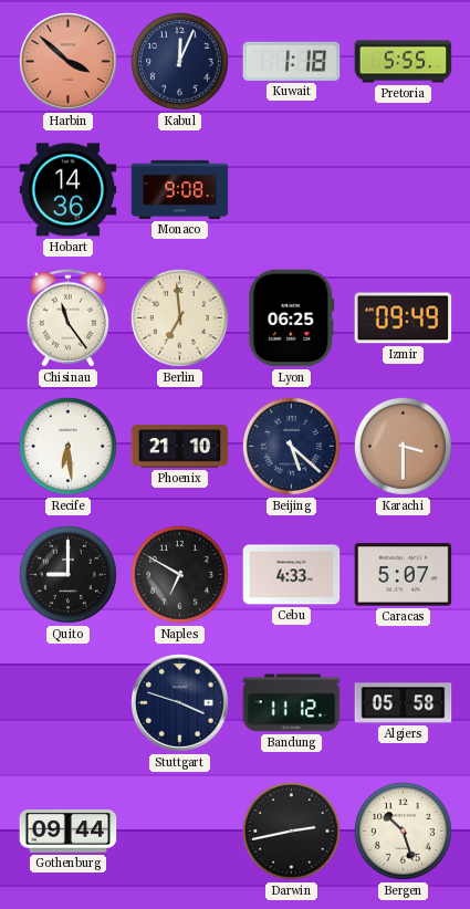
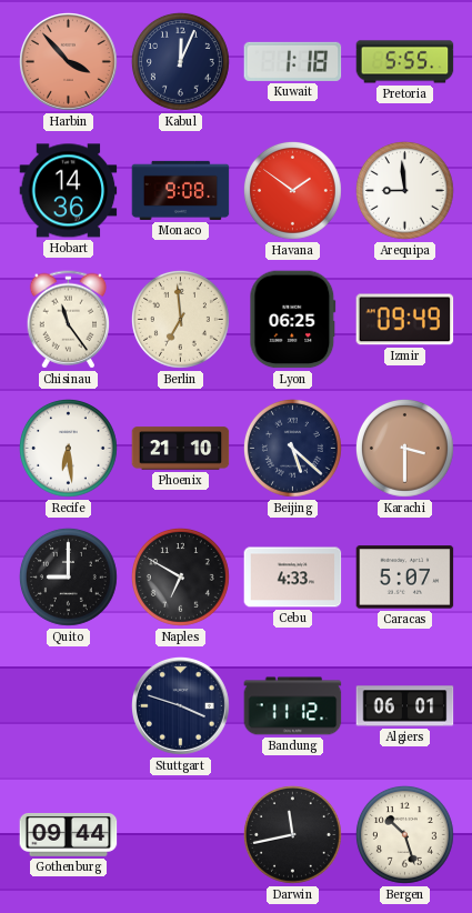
Harbin: 3:52 -> 3:53 (69, 62)
Havana: none -> 1:51 (292, 190)
Arequipa: none -> 8:59 (404, 190)
Algiers: 05:58 -> 06:01 (405, 706)
Darwin: 2:43 -> 11:43 (292, 834)
